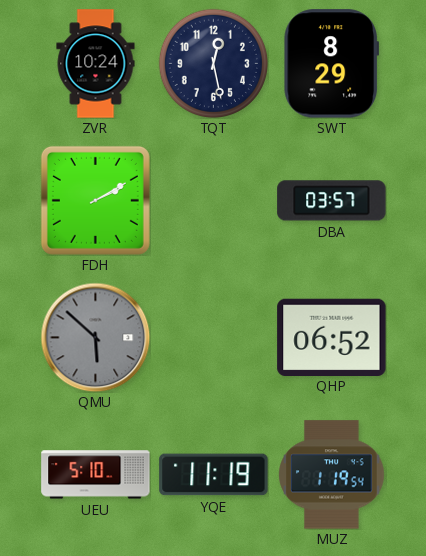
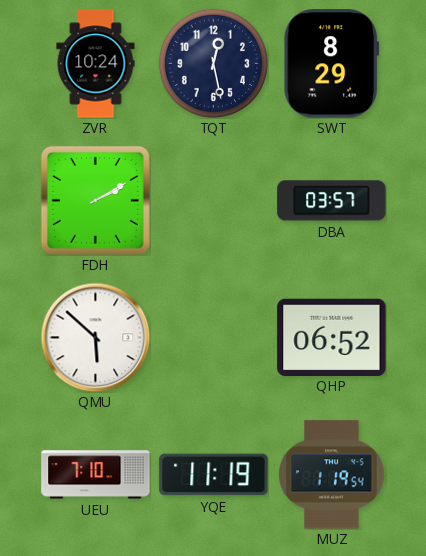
QMU dial: grey -> white (95, 337)
UEU: 5:10 -> 7:10 (96, 475)
